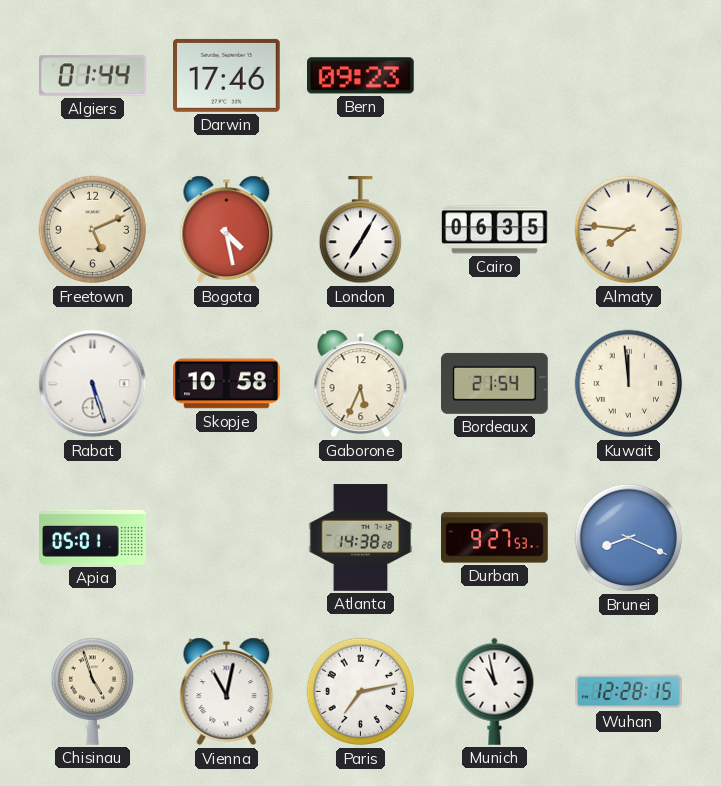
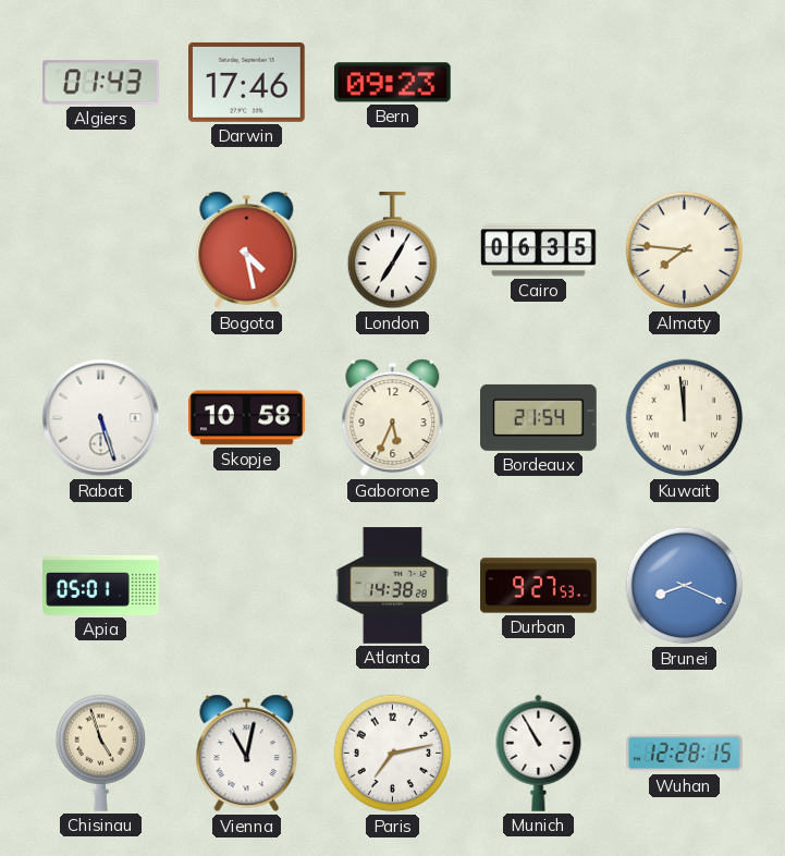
Algiers: 01:44 -> 01:43 (101, 83)
Freetown: 5:11 -> none (93, 230)
Munich: 10:58 -> 10:55 (539, 753)
